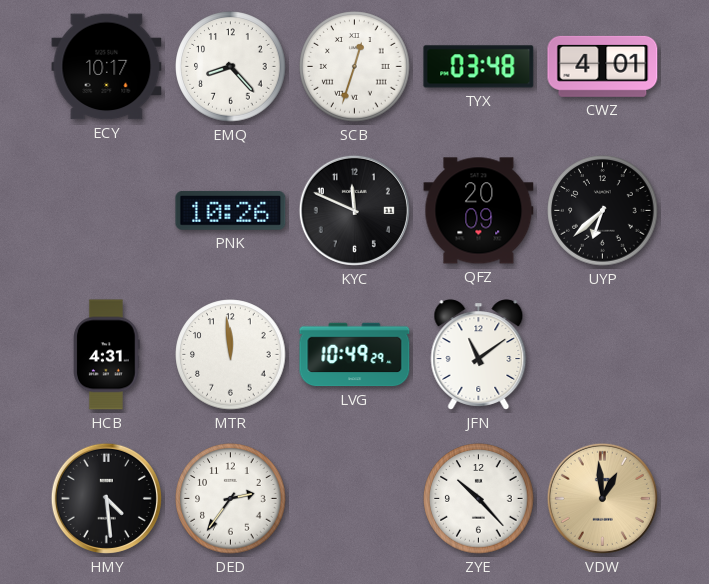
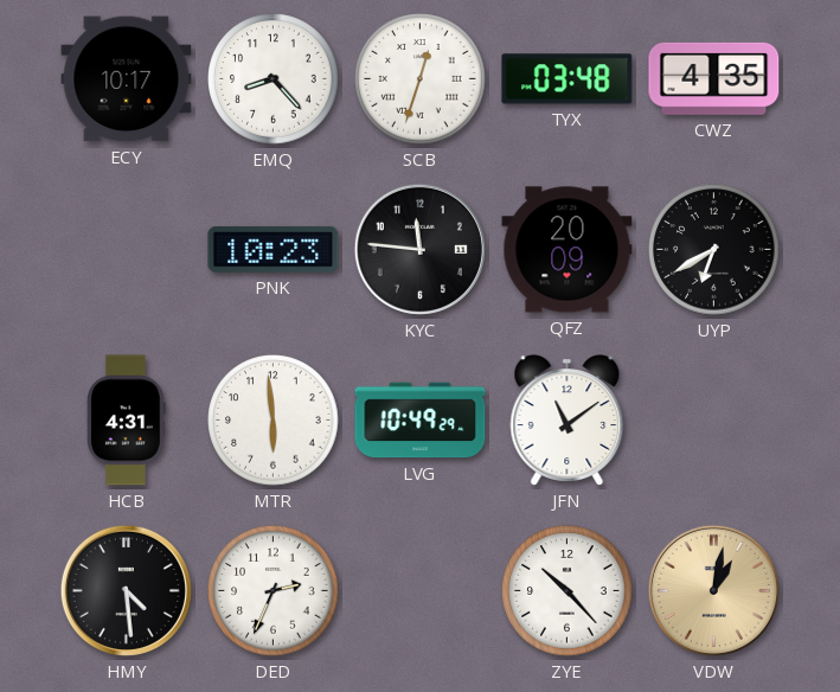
CWZ: 4:01 -> 4:35 (714, 78)
PNK: 10:26 -> 10:23 (274, 249)
KYC: 11:49 -> 11:46 (419, 249)
UYP: 6:38 -> 6:40 (714, 250)
MTR: 11:59 -> 5:59 (274, 421)
DED: 2:36 -> 2:34 (274, 591)
VDW: 12:59 -> 1:02 (713, 590)
